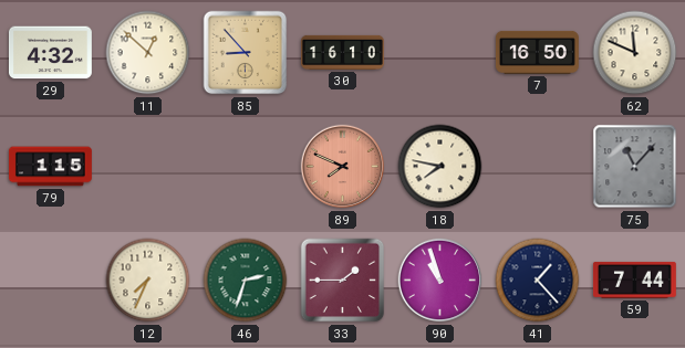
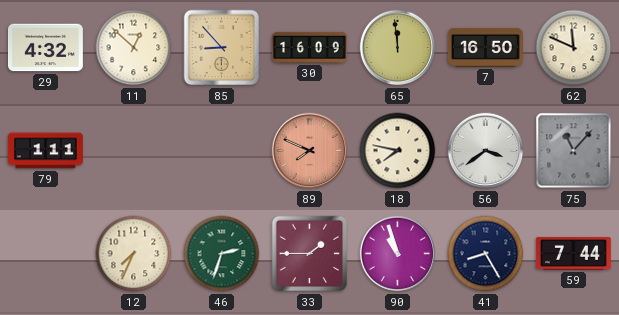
30: 16:10 -> 16:09 (310, 47)
65: none -> 11:59 (398, 48)
79: 1:15 -> 1:11 (46, 151)
56: none -> 3:39 (486, 151)
41: 1:23 -> 8:25 (486, 254)
